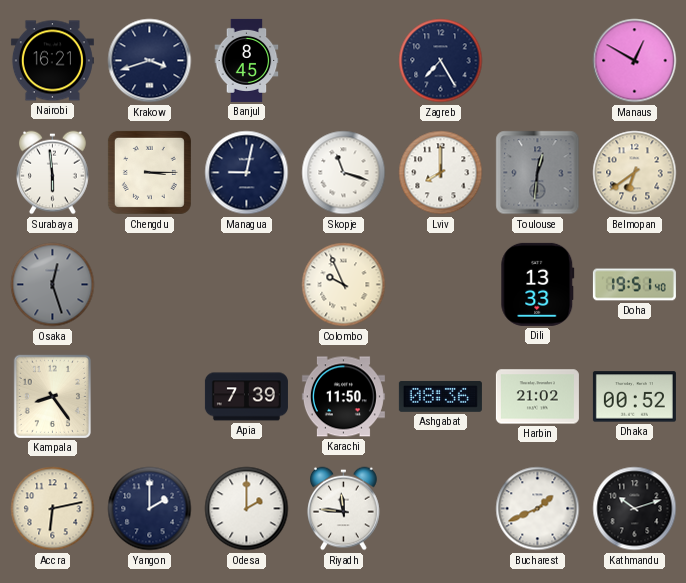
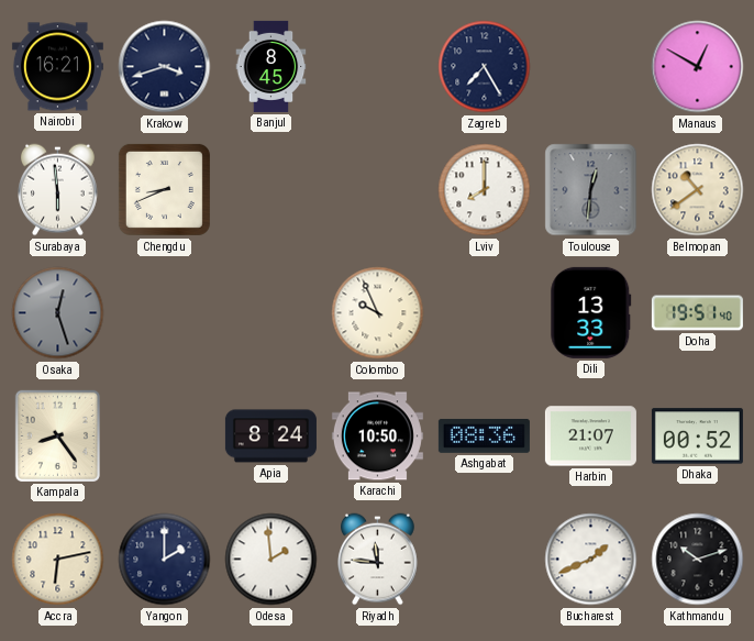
Chengdu: 3:15 -> 8:41 (164, 189)
Managua: 9:02 -> none (247, 173)
Skopje: 11:18 -> none (344, 173)
Belmopan: 6:39 -> 10:39 (698, 190)
Apia: 7:39 -> 8:24 (270, 436)
Karachi: 11:50 -> 10:50 (377, 436)
Harbin: 21:02 -> 21:07 (590, 436)
Odesa: 2:00 -> 1:59 (271, 560)
